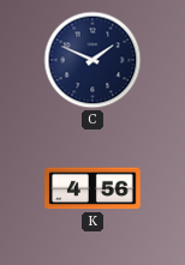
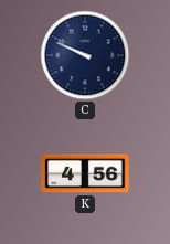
C: 1:49 -> 9:49 (85, 55)
